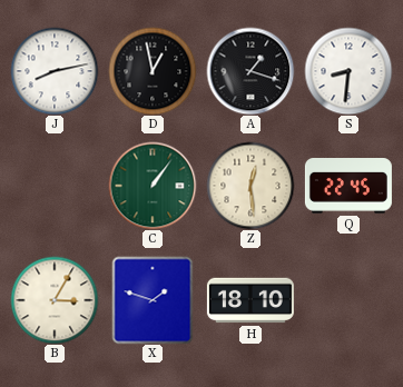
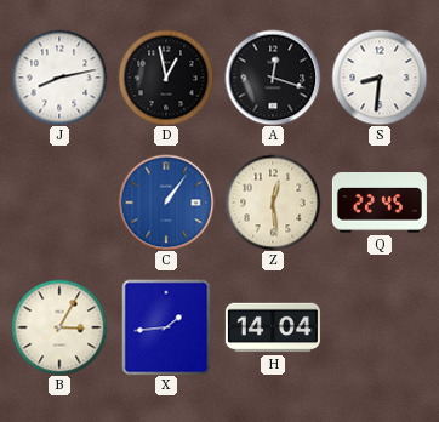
A: 1:18 -> 12:18 (273, 78)
C dial: green -> blue (166, 203)
X: 1:48 -> 1:44 (166, 327)
H: 18:10 -> 14:04 (273, 327)
